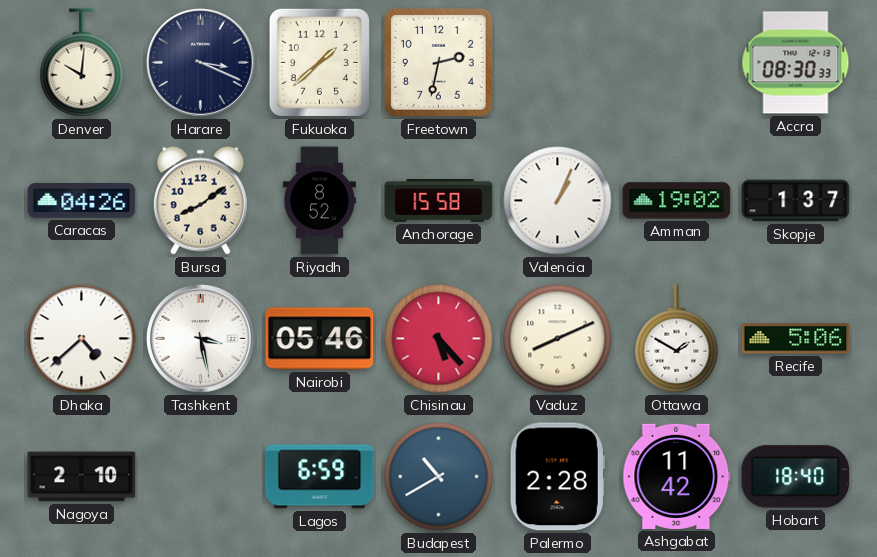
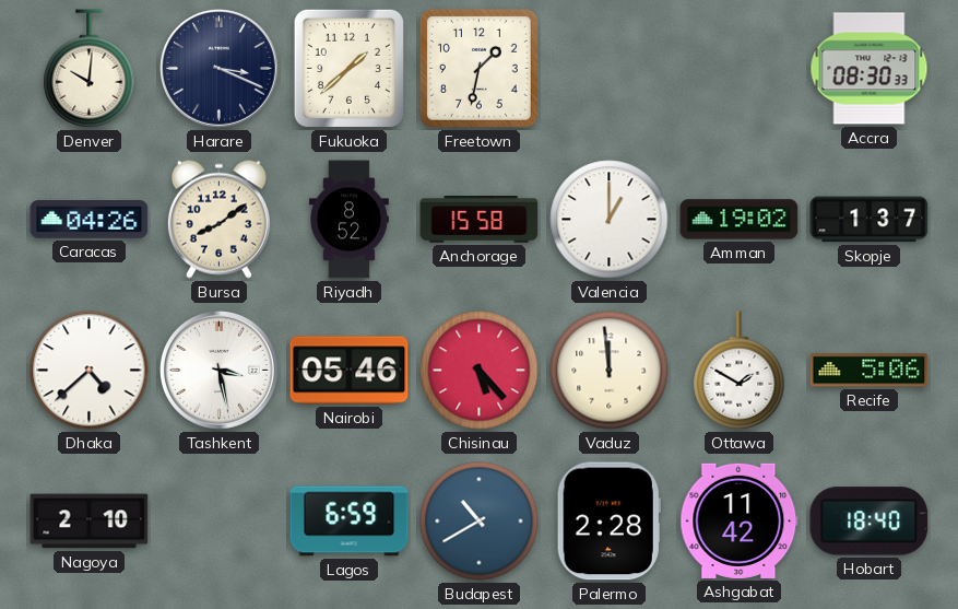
Freetown: 2:32 -> 1:32 (478, 68)
Valencia: 1:04 -> 1:00 (610, 220)
Vaduz: 8:11 -> 11:59 (610, 371)
